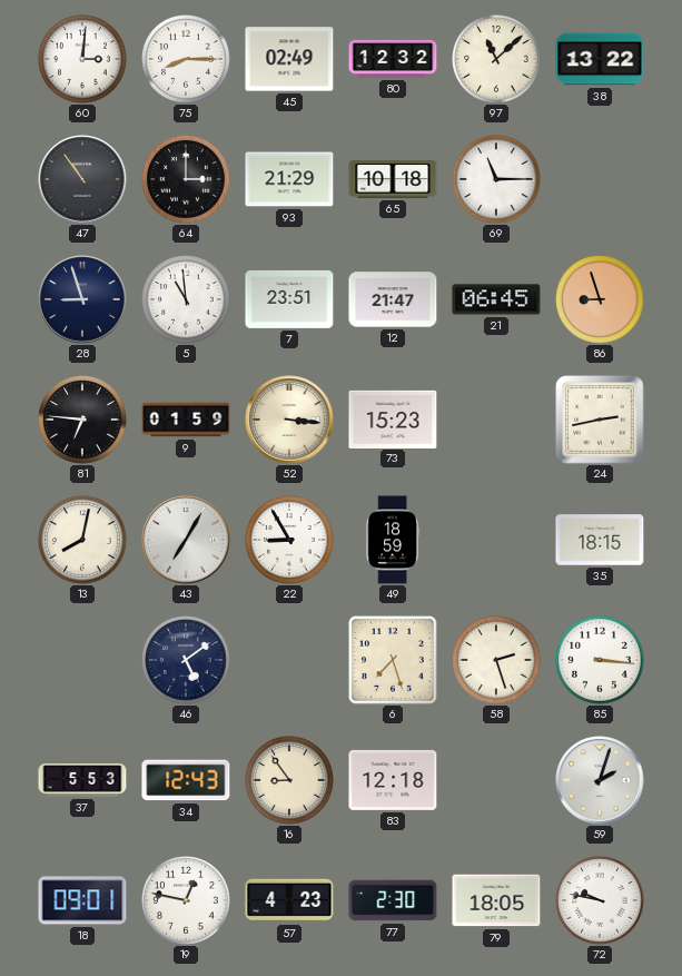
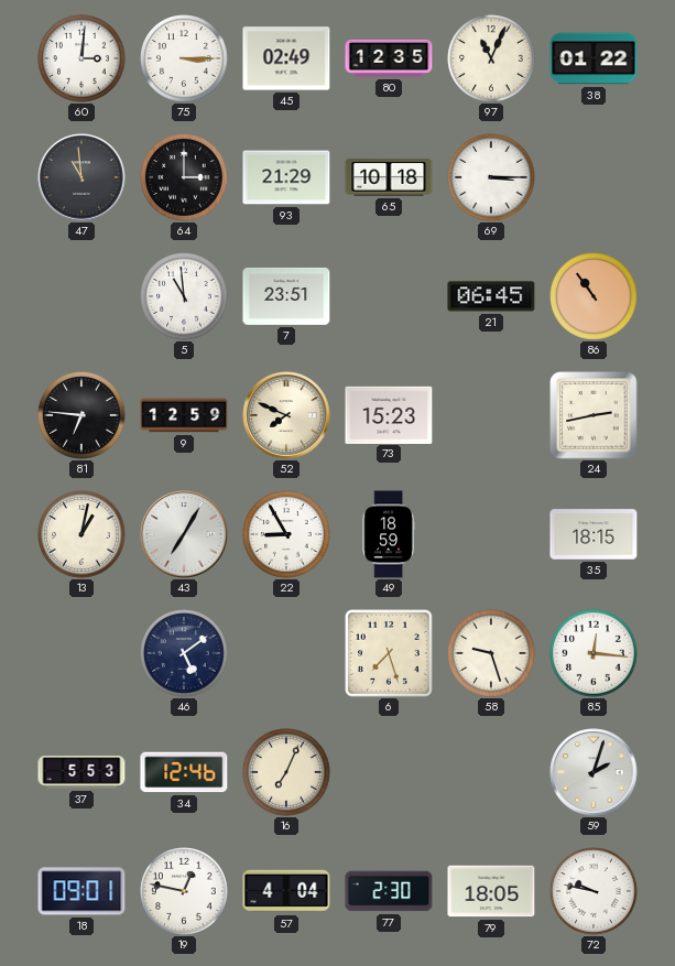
75: 8:15 -> 3:15 (184, 58)
80: 12:32 -> 12:35 (389, 58)
97: 11:08 -> 11:04 (491, 58)
38: 13:22 -> 01:22 (594, 58)
47: 10:54 -> 10:59 (81, 177)
69: 11:15 -> 3:15 (491, 177)
28: 8:57 -> none (82, 299)
12: 21:47 -> none (393, 299)
86: 8:57 -> 10:54 (594, 296)
9: 01:59 -> 12:59 (184, 415)
52: 3:16 -> 7:49 (286, 415)
13: 8:02 -> 1:02 (81, 534)
58: 2:27 -> 9:27 (491, 653)
85: 3:16 -> 12:16 (594, 653)
34: 12:43 -> 12:46 (184, 772)
16: 8:54 -> 7:04 (286, 772)
83: 12:18 -> none (393, 780)
57: 4:23 -> 4:04 (286, 891)
